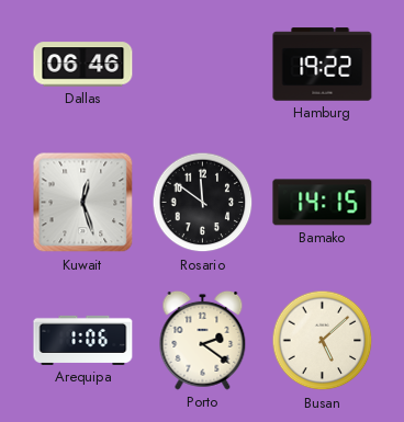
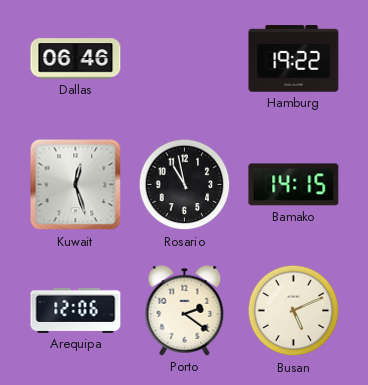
Rosario: 11:51 -> 10:58 (185, 185)
Arequipa: 1:06 -> 12:06 (76, 310)
Busan: 5:08 -> 5:11 (294, 311)
